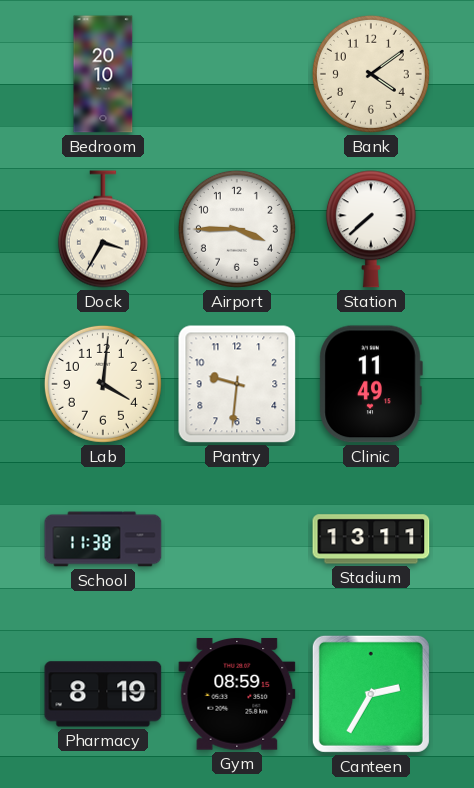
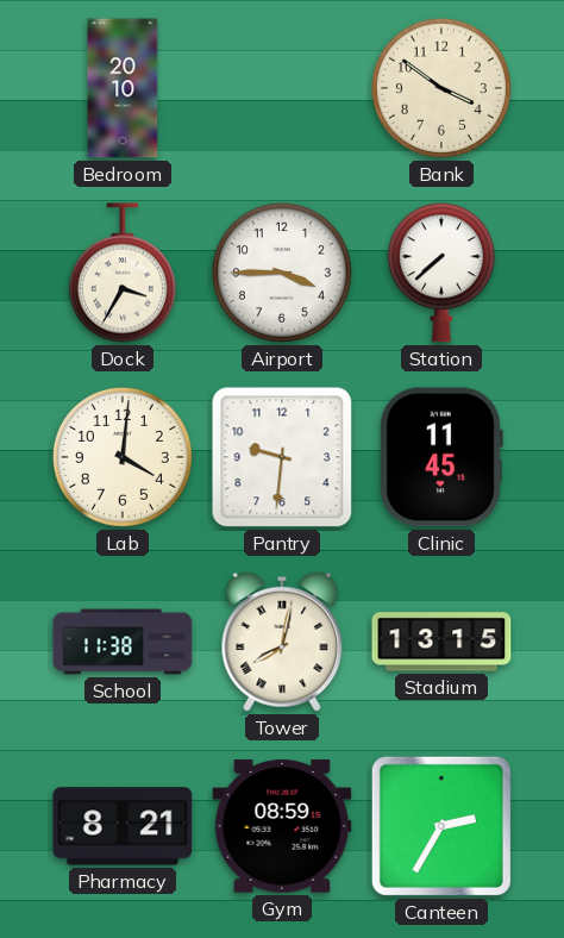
Bank: 4:09 -> 3:51 (441, 88)
Clinic: 11:49 -> 11:45 (441, 457)
Tower: none -> 8:02 (282, 642)
Stadium: 13:11 -> 13:15 (441, 642)
Pharmacy: 8:19 -> 8:21 (123, 826)
